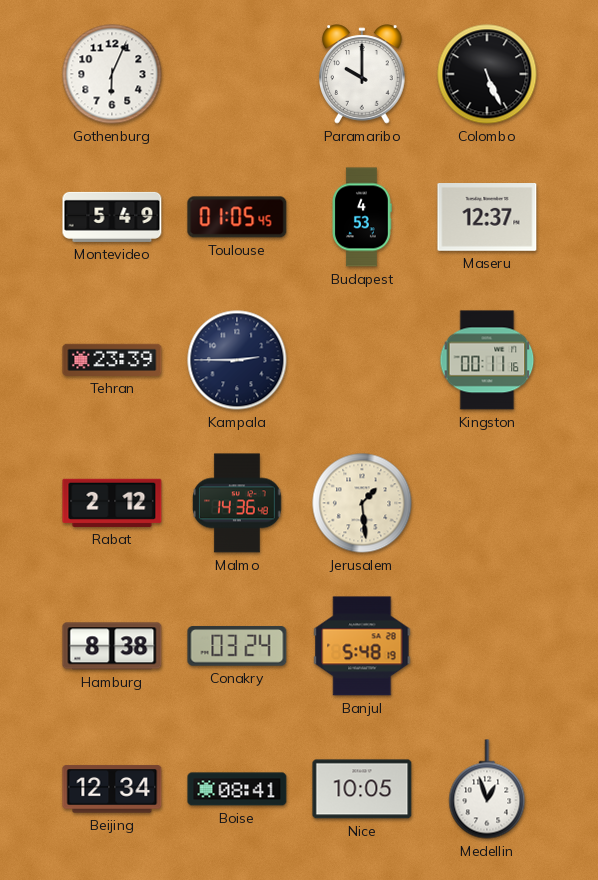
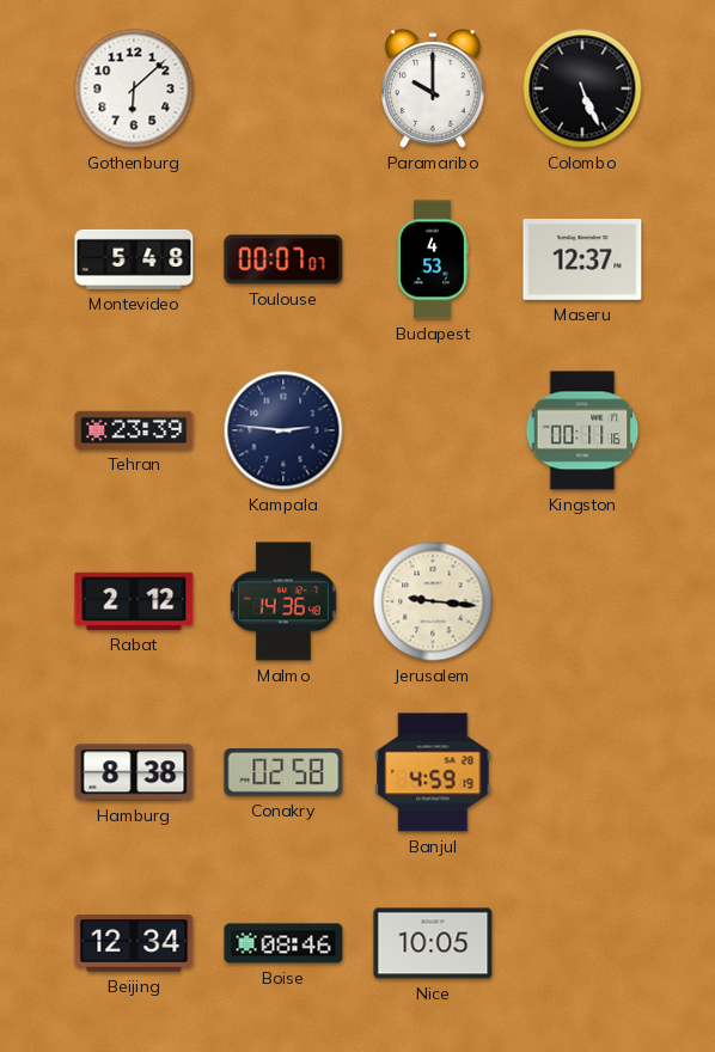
Gothenburg: 6:04 -> 6:08 (134, 88)
Montevideo: 5:49 -> 5:48 (134, 259)
Toulouse: 01:05 -> 00:07 (283, 259)
Kampala: 2:45 -> 2:46 (283, 430)
Jerusalem: 1:29 -> 9:16 (433, 601)
Conakry: 03:24 -> 02:58 (283, 772)
Banjul: 5:48 -> 4:59 (433, 772)
Boise: 08:41 -> 08:46 (283, 943)
Medellin: 12:57 -> none (487, 789)
